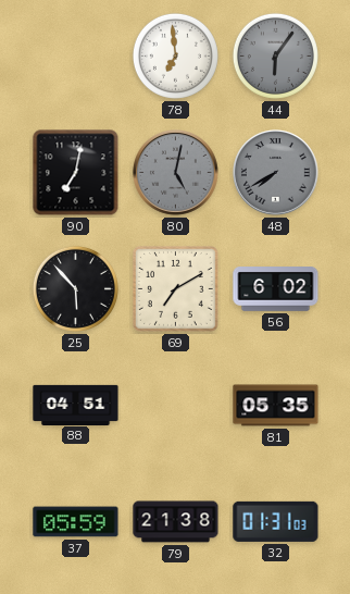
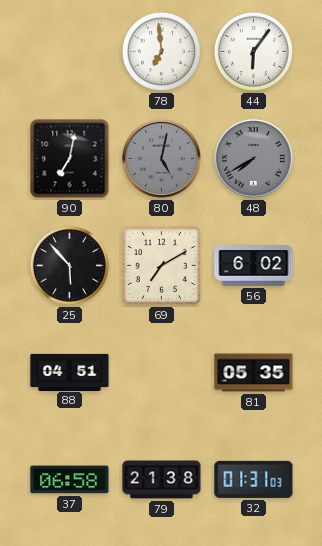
44 dial: grey -> white (253, 51)
37: 05:59 -> 06:58 (70, 480)
